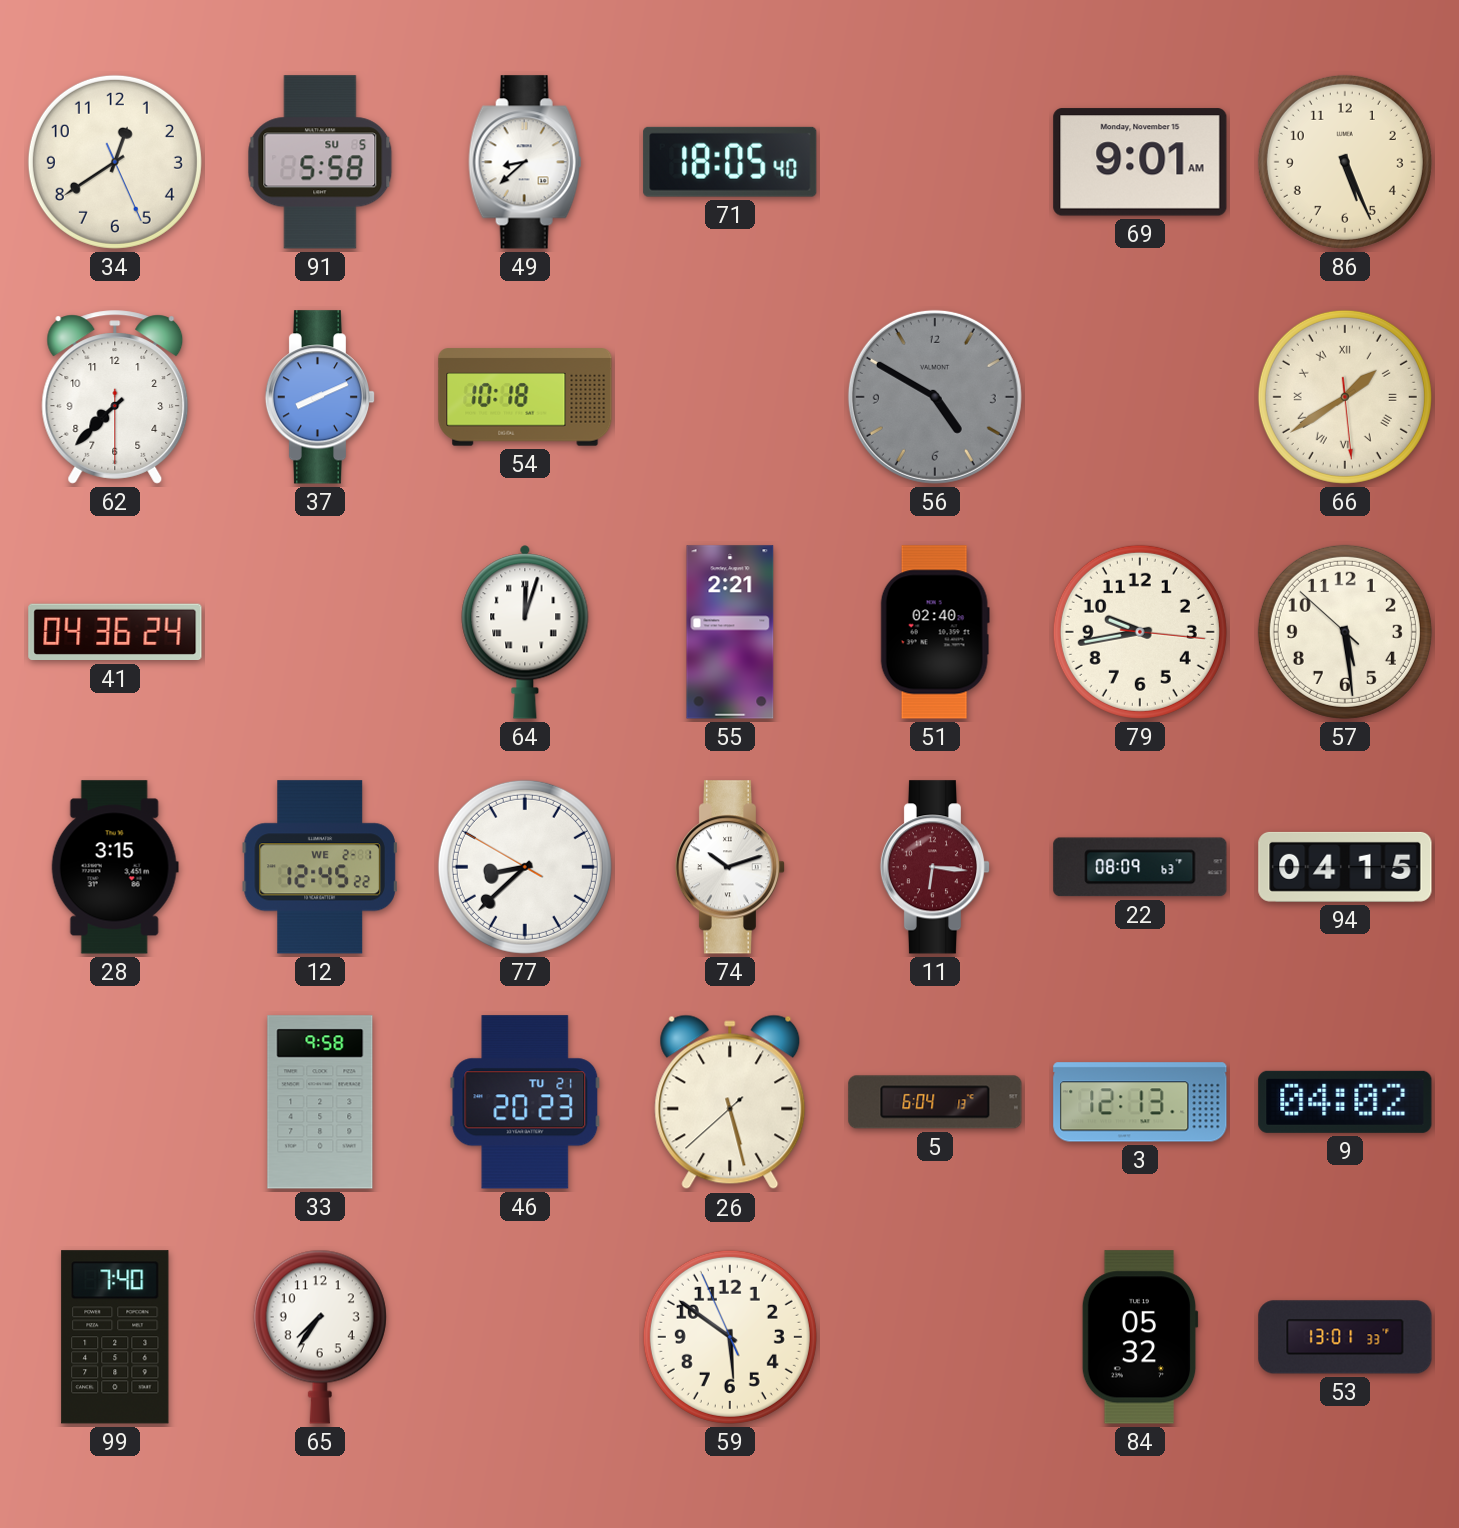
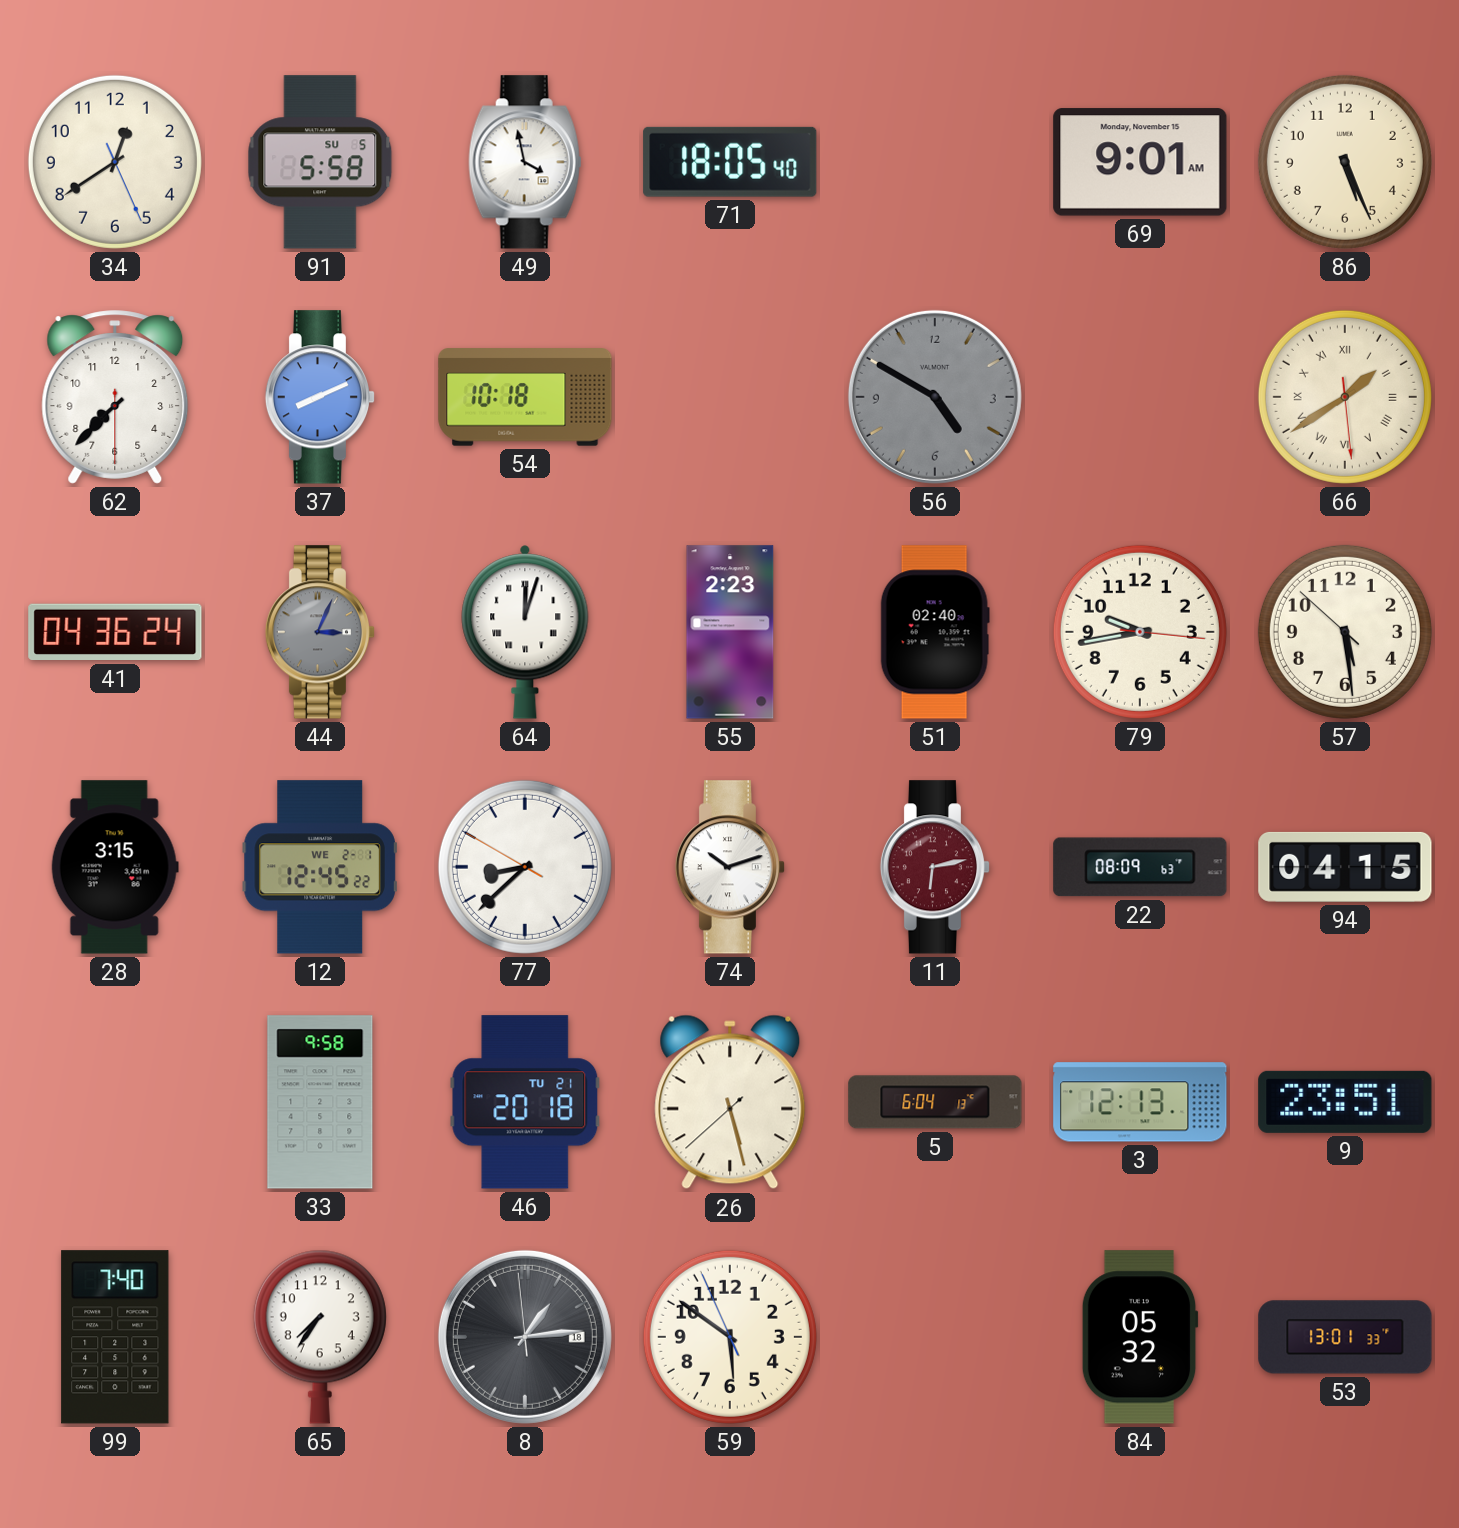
49: 8:38 -> 3:58 (525, 162)
44: none -> 3:04 (320, 632)
55: 2:21 -> 2:23 (730, 632)
11: 6:16 -> 6:13 (935, 867)
46: 20:23 -> 20:18 (525, 1102)
9: 04:02 -> 23:51 (1345, 1102)
8: none -> 1:13 (525, 1337)
